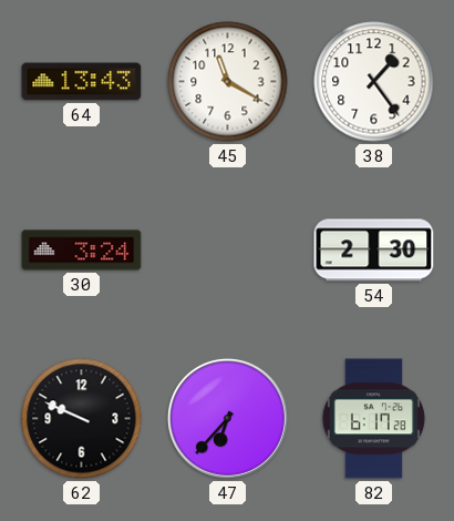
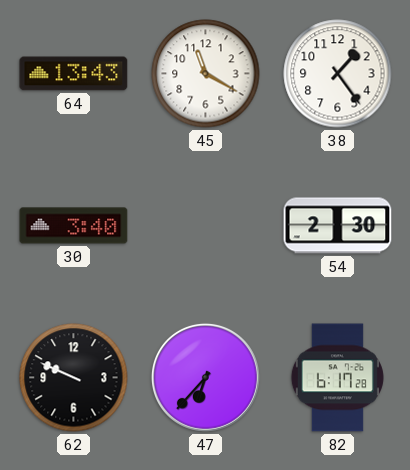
30: 3:24 -> 3:40 (74, 226)
